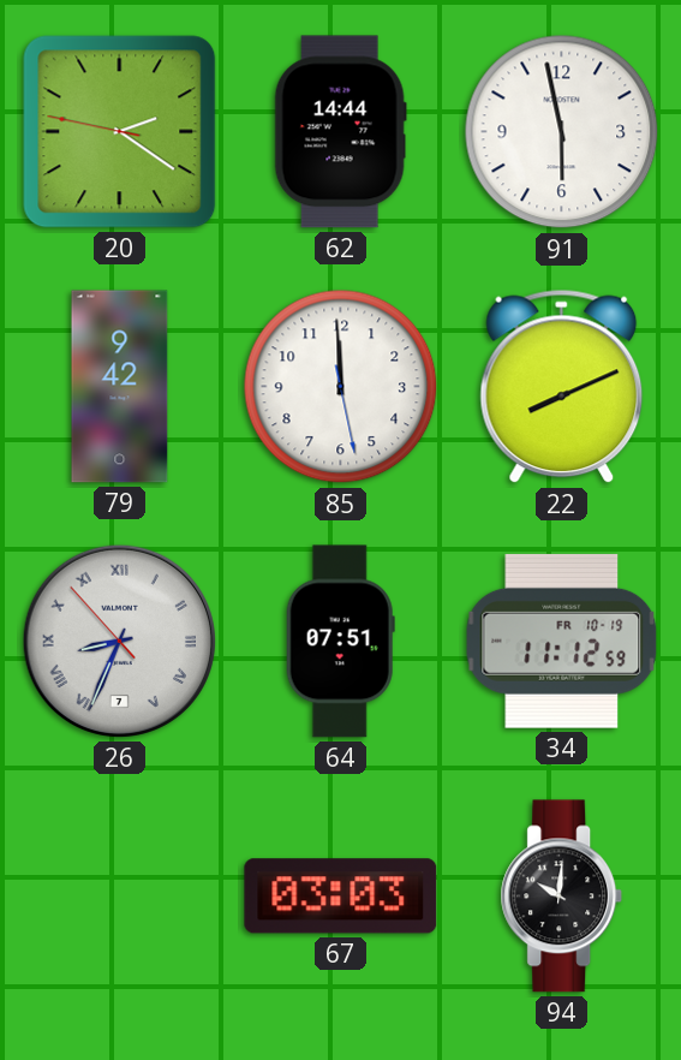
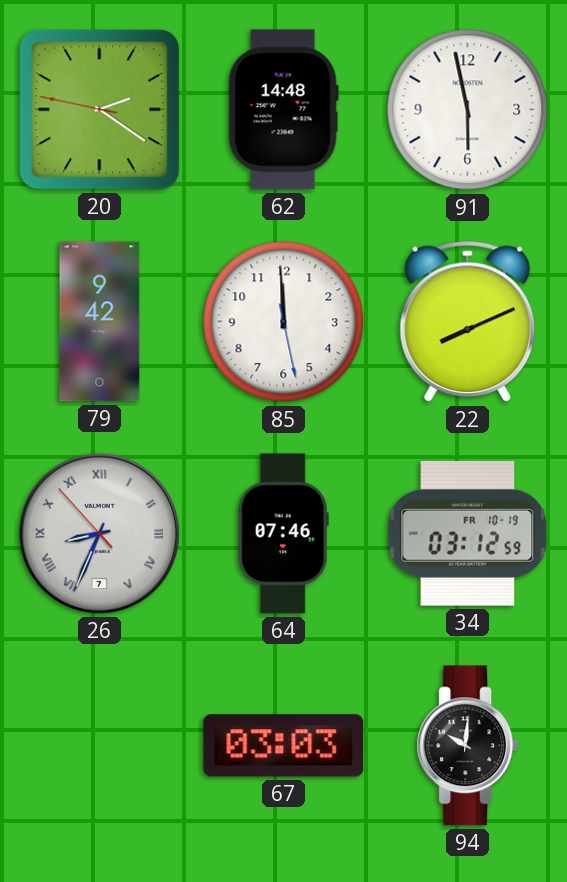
62: 14:44 -> 14:48 (283, 110)
64: 07:51 -> 07:46 (283, 534)
34: 11:12 -> 03:12 (468, 533)
